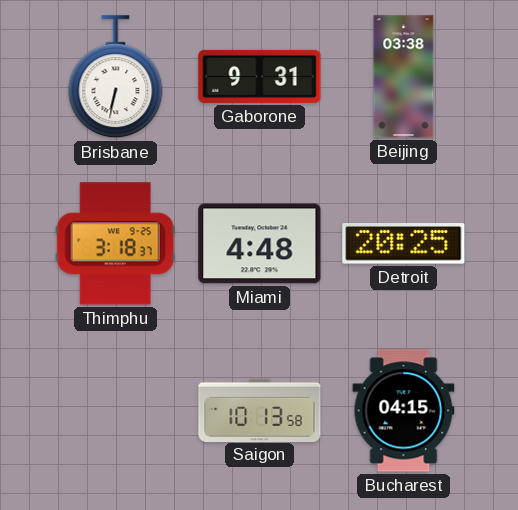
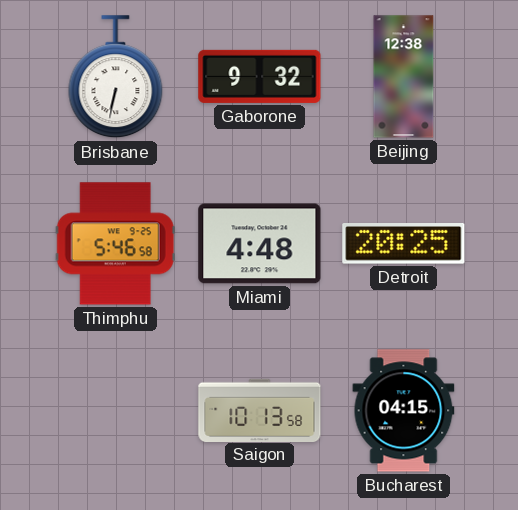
Gaborone: 9:31 -> 9:32 (260, 76)
Beijing: 03:38 -> 12:38 (404, 77)
Thimphu: 3:18 -> 5:46 (115, 244)
